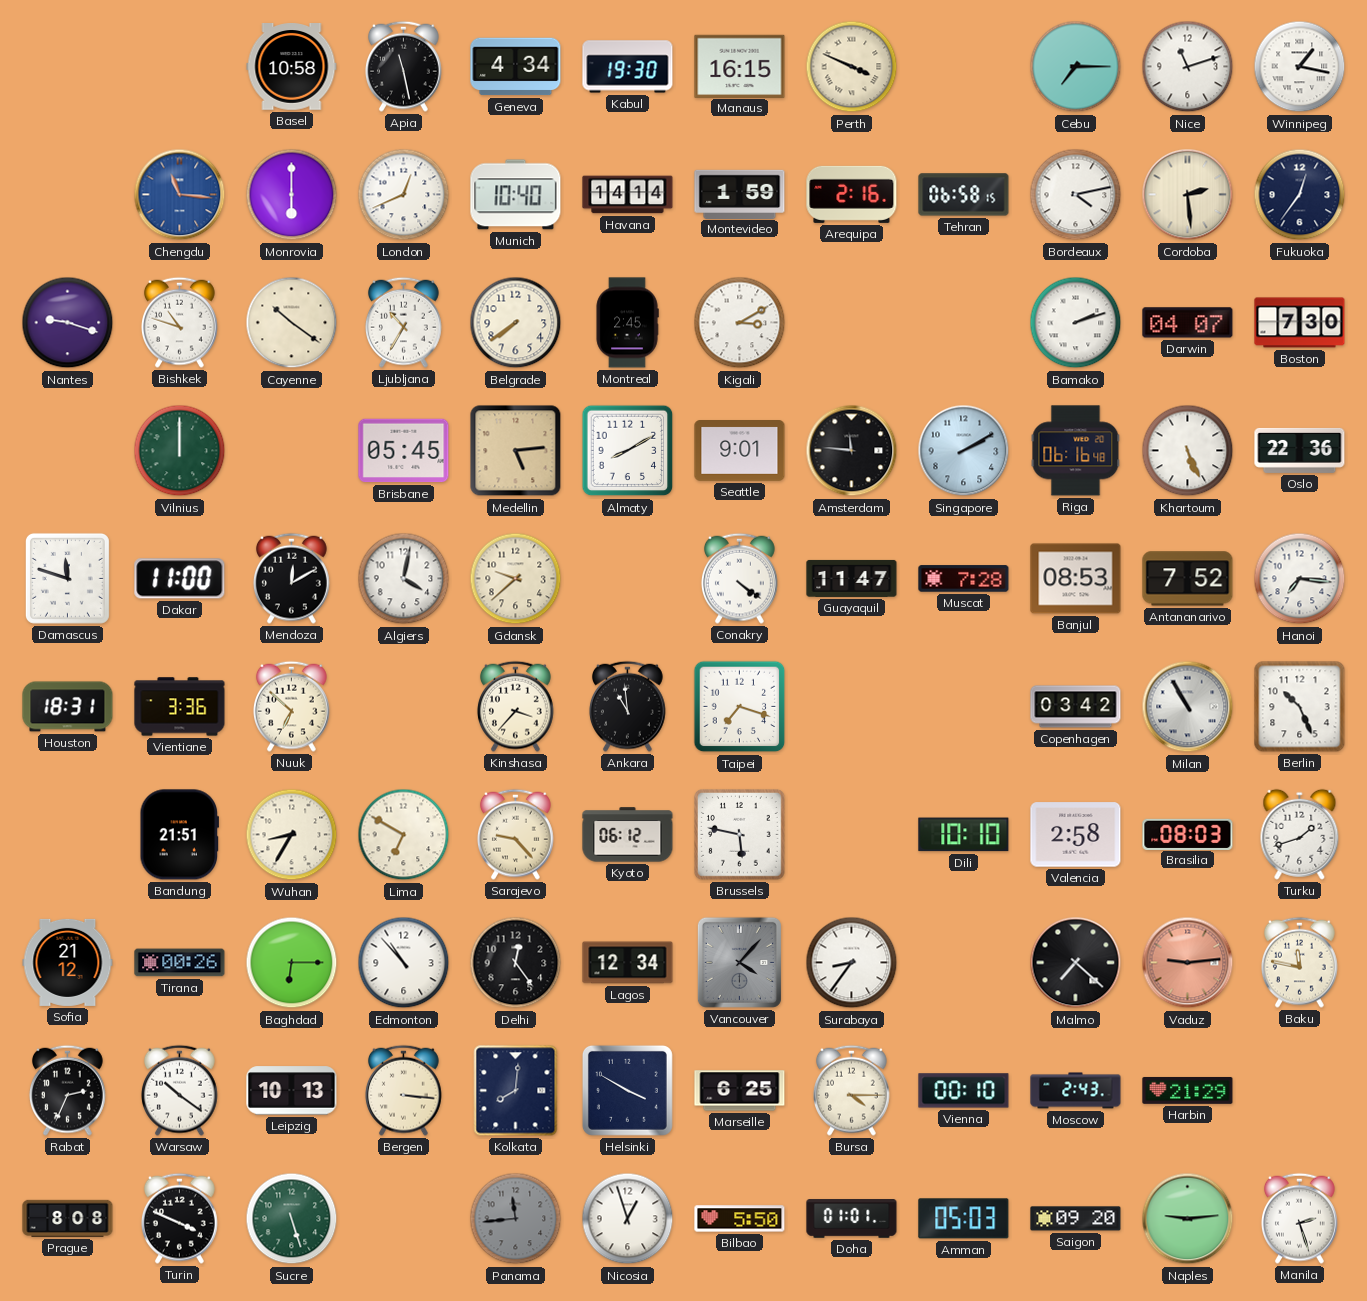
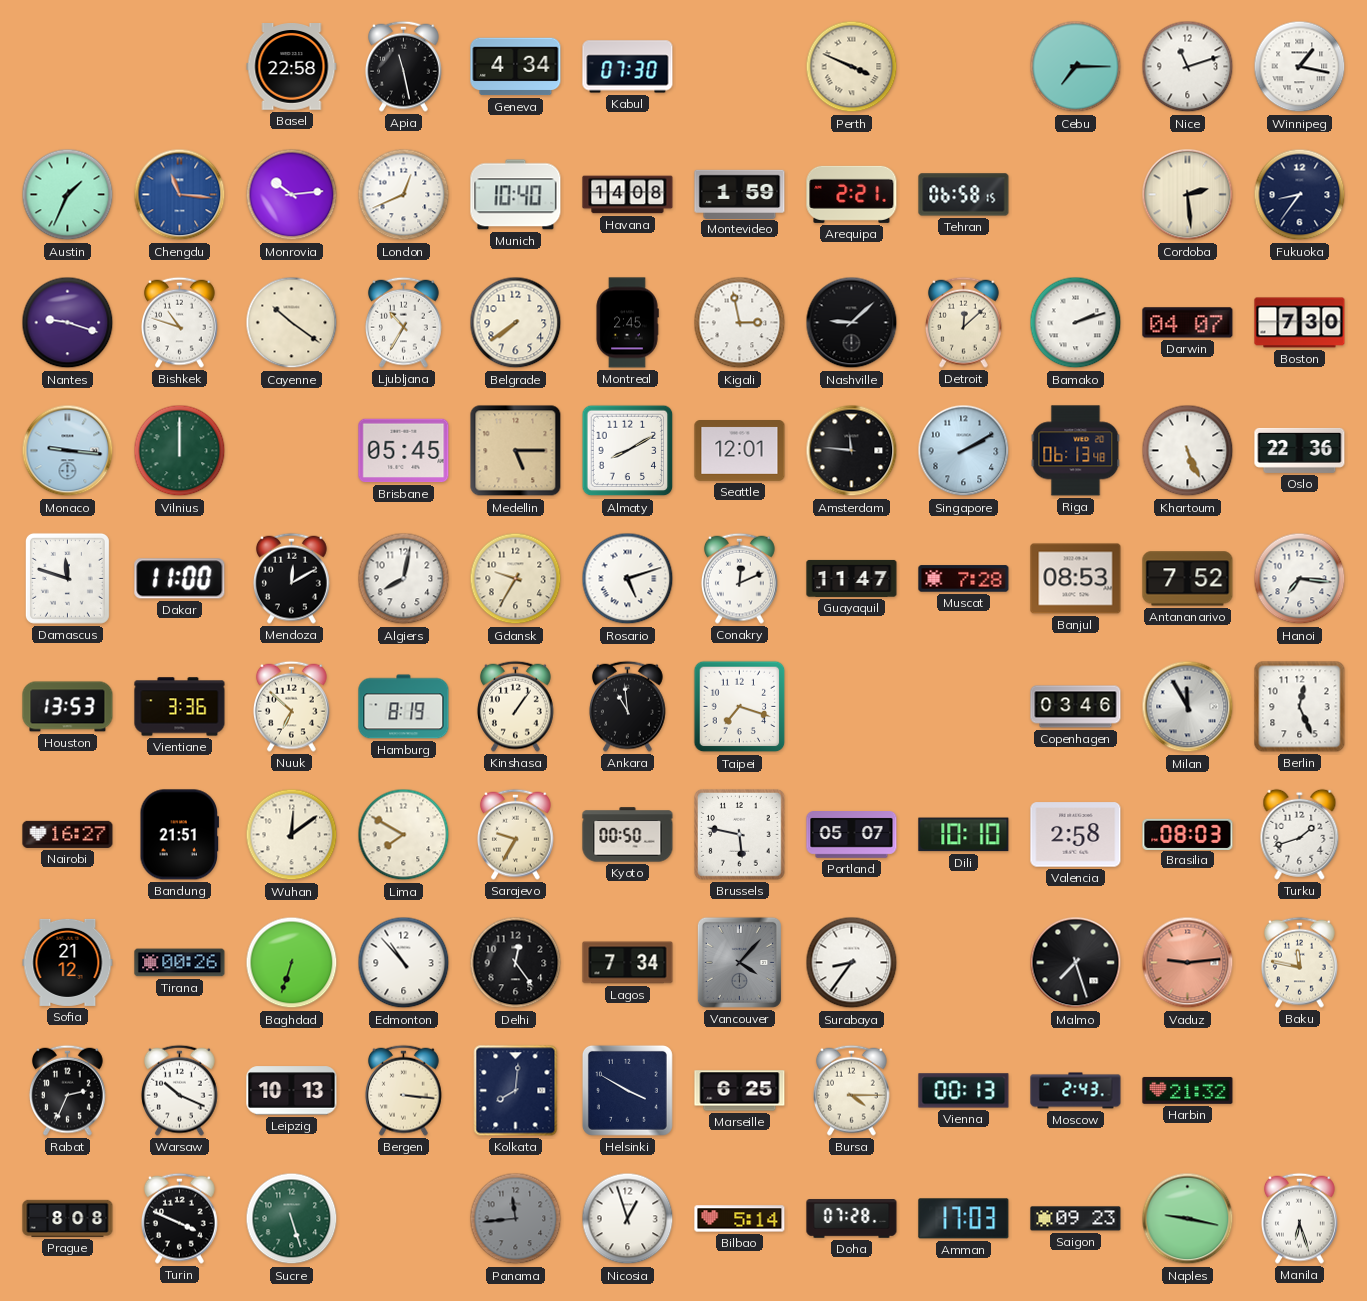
Basel: 10:58 -> 22:58 (292, 67)
Kabul: 19:30 -> 07:30 (628, 67)
Manaus: 16:15 -> none (740, 66)
Austin: none -> 1:34 (68, 195)
Monrovia: 6:00 -> 10:14 (292, 195)
Havana: 14:14 -> 14:08 (628, 195)
Arequipa: 2:16 -> 2:21 (852, 194)
Bordeaux: 4:13 -> none (1076, 195)
Fukuoka: 12:36 -> 8:36 (1300, 195)
Kigali: 3:10 -> 2:58 (740, 323)
Nashville: none -> 9:08 (852, 323)
Detroit: none -> 12:08 (963, 322)
Monaco: none -> 9:16 (68, 451)
Medellin: 5:14 -> 5:15 (516, 451)
Seattle: 9:01 -> 12:01 (740, 451)
Riga: 06:16 -> 06:13 (1076, 451)
Algiers: 4:02 -> 8:02 (404, 579)
Gdansk: 9:38 -> 9:35 (516, 579)
Rosario: none -> 5:12 (628, 579)
Conakry: 4:21 -> 12:11 (739, 578)
Houston: 18:31 -> 13:53 (68, 707)
Hamburg: none -> 8:19 (404, 707)
Kinshasa: 3:37 -> 1:06 (515, 706)
Copenhagen: 03:42 -> 03:46 (1076, 707)
Milan: 10:55 -> 11:55 (1188, 707)
Berlin: 10:26 -> 12:26 (1300, 707)
Nairobi: none -> 16:27 (68, 834)
Wuhan: 8:35 -> 12:09 (292, 835)
Lima: 6:50 -> 7:50 (404, 835)
Sarajevo: 9:23 -> 9:35 (515, 834)
Kyoto: 06:12 -> 00:50 (628, 835)
Portland: none -> 05:07 (852, 835)
Baghdad: 6:15 -> 6:33 (292, 963)
Lagos: 12:34 -> 7:34 (628, 963)
Malmo: 7:22 -> 7:27 (1076, 963)
Warsaw: 10:21 -> 10:19 (179, 1090)
Vienna: 00:10 -> 00:13 (964, 1091)
Harbin: 21:29 -> 21:32 (1188, 1090)
Bilbao: 5:50 -> 5:14 (740, 1219)
Doha: 01:01 -> 07:28 (852, 1219)
Amman: 05:03 -> 17:03 (964, 1219)
Saigon: 09:20 -> 09:23 (1076, 1219)
Naples: 9:14 -> 9:17 (1188, 1219)
Manila: 2:27 -> 6:27 (1299, 1218)
